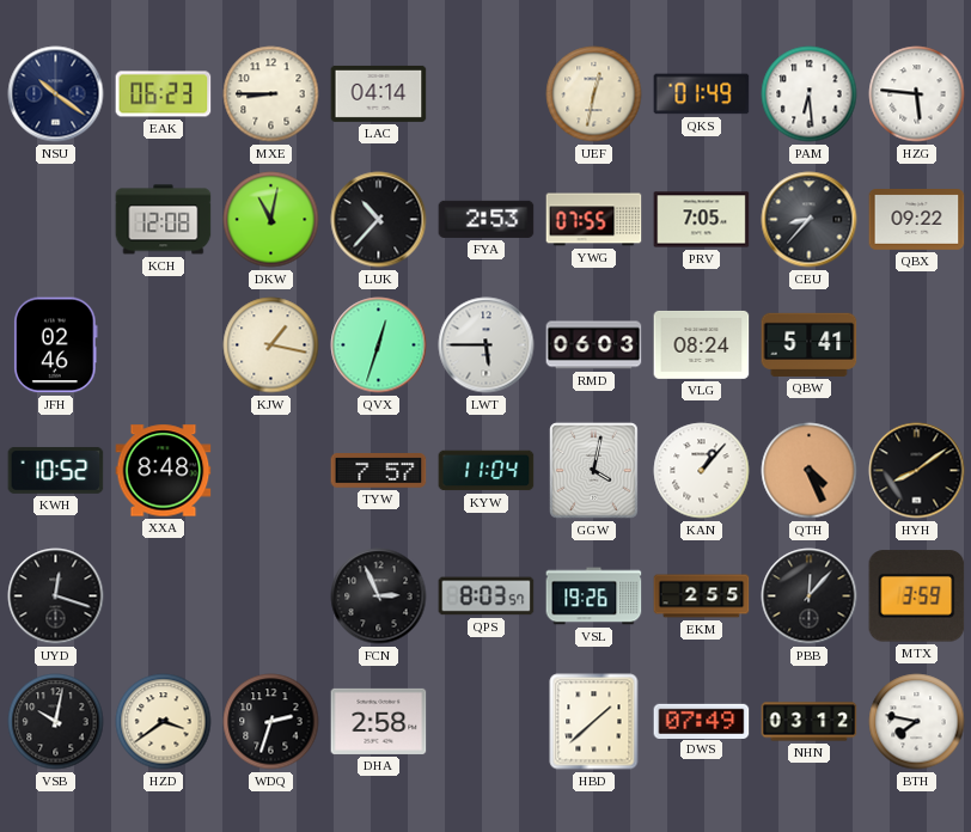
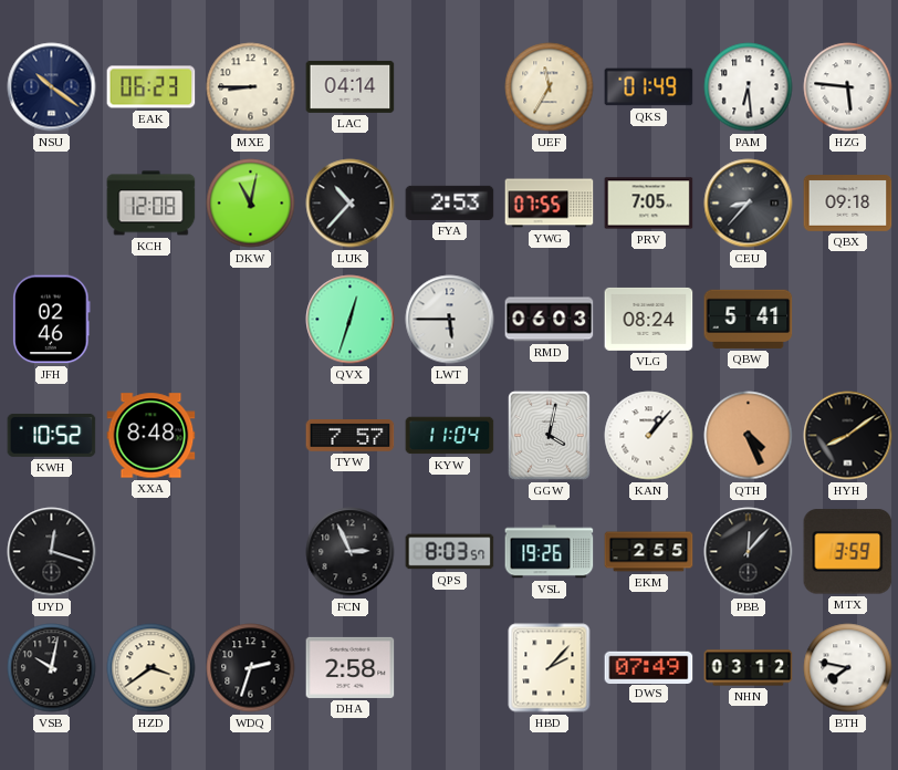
UEF: 12:32 -> 11:35 (550, 87)
QBX: 09:22 -> 09:18 (848, 204)
KJW: 1:17 -> none (271, 345)
HBD: 1:38 -> 2:07 (550, 668)
